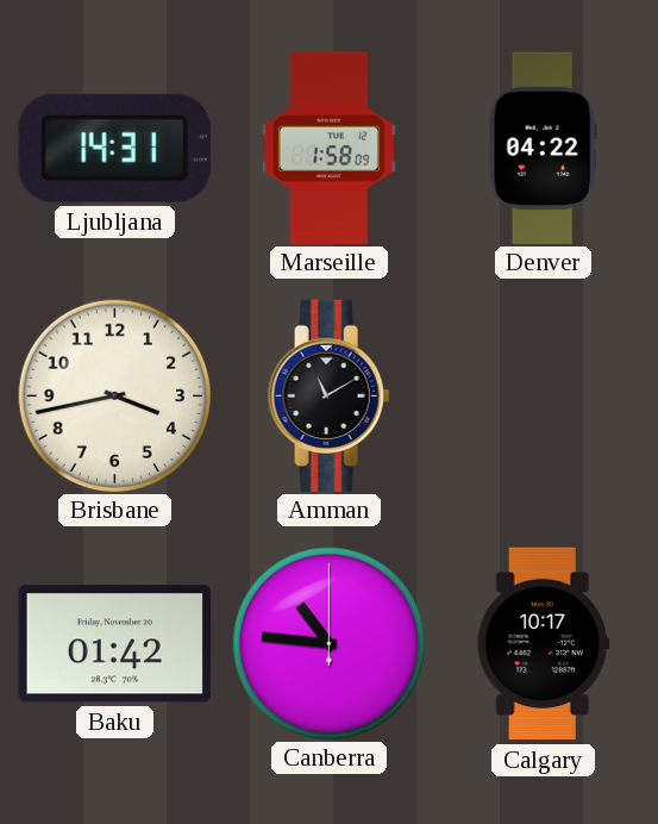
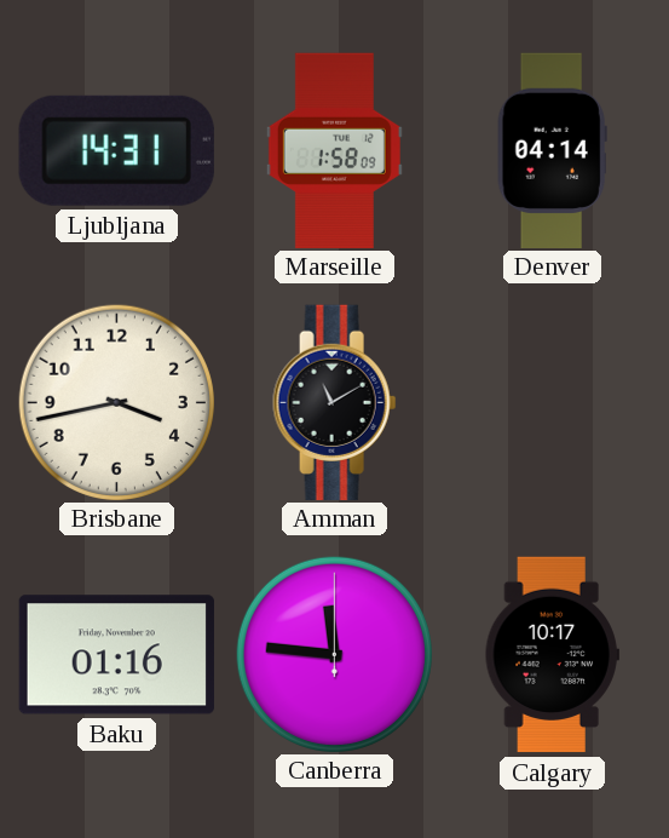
Denver: 04:22 -> 04:14 (552, 150)
Baku: 01:42 -> 01:16 (116, 655)
Canberra: 10:46 -> 11:46 (334, 654)
